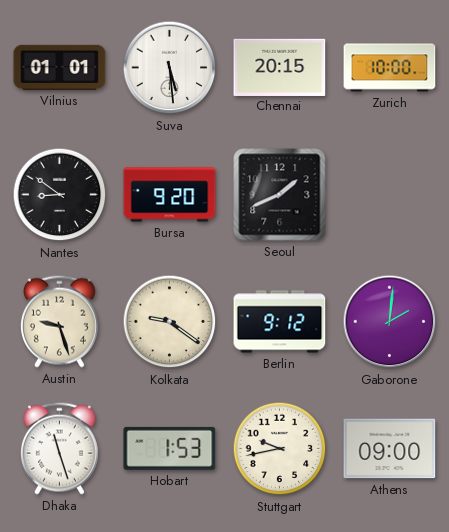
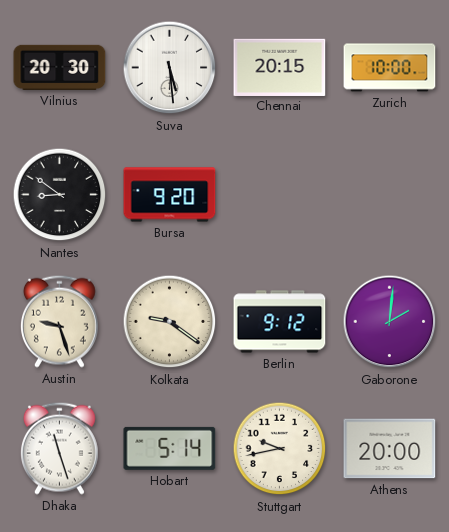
Vilnius: 01:01 -> 20:30 (60, 67)
Seoul: 1:41 -> none (280, 195)
Hobart: 1:53 -> 5:14 (170, 448)
Athens: 09:00 -> 20:00 (390, 449)
